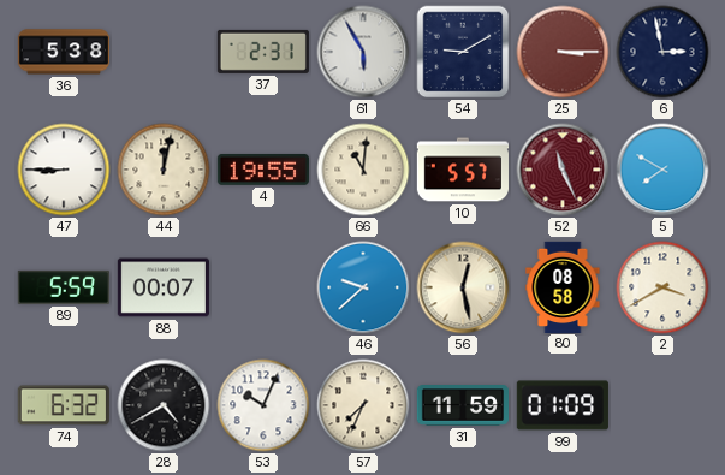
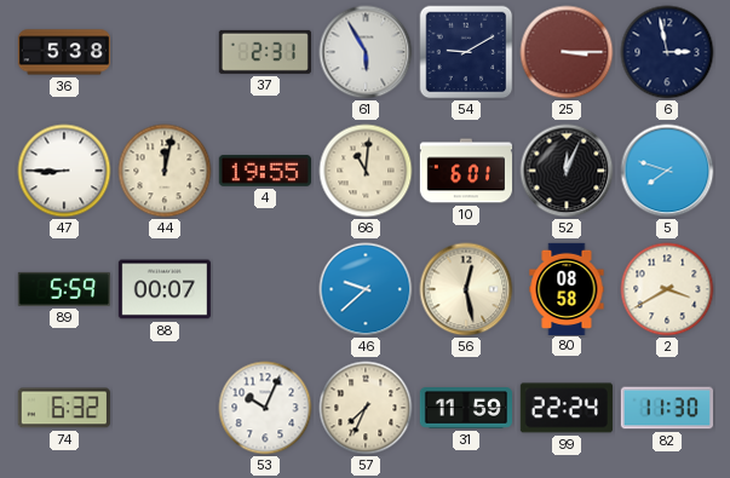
10: 5:57 -> 6:01 (465, 171)
52: 11:26 -> 12:04 (567, 171)
52 dial: burgundy -> black (567, 171)
5: 7:50 -> 7:48 (667, 171)
28: 4:40 -> none (164, 405)
99: 01:09 -> 22:24 (567, 408)
82: none -> 11:30 (666, 408)
